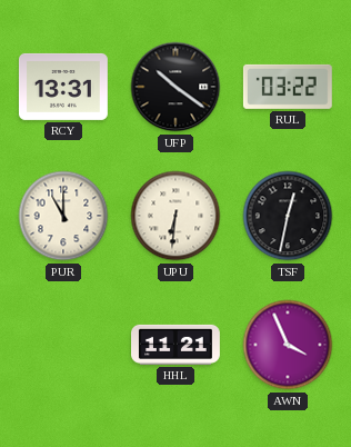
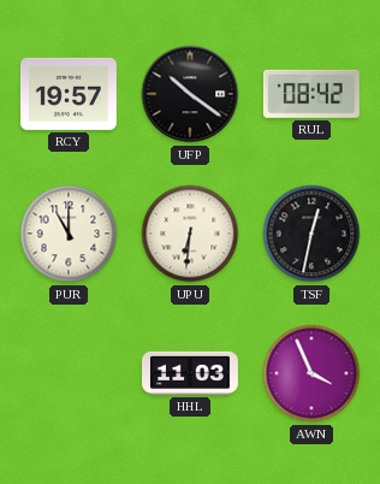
RCY: 13:31 -> 19:57 (69, 94)
RUL: 03:22 -> 08:42 (311, 94)
HHL: 11:21 -> 11:03 (191, 373)
